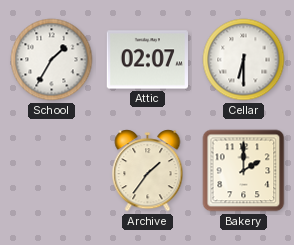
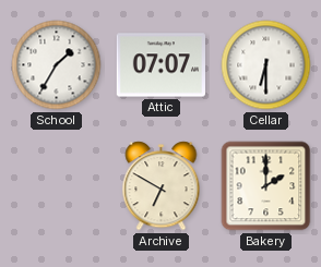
Attic: 02:07 -> 07:07 (160, 65)
Archive: 1:36 -> 6:50 (162, 186)
